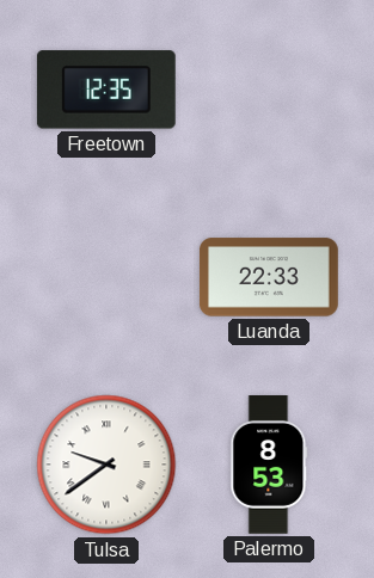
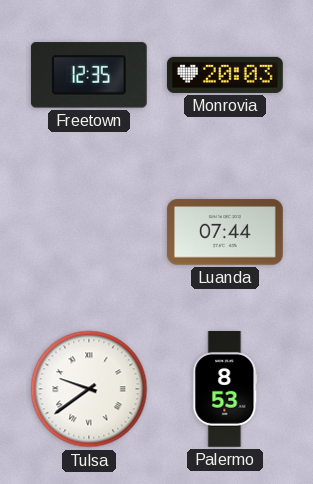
Monrovia: none -> 20:03 (225, 75)
Luanda: 22:33 -> 07:44 (225, 232)
